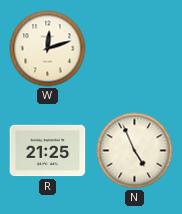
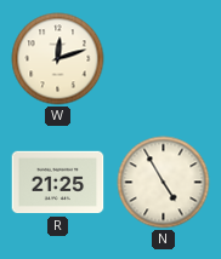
N: 4:56 -> 4:55 (164, 183)
